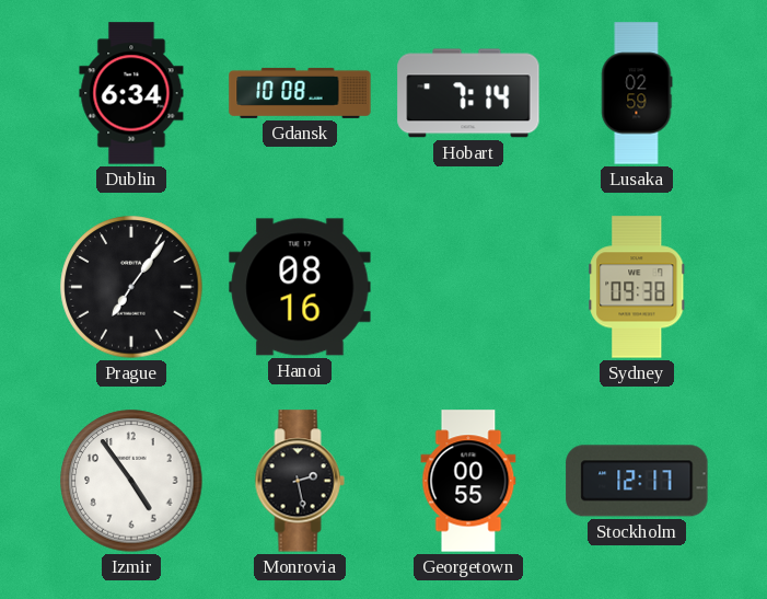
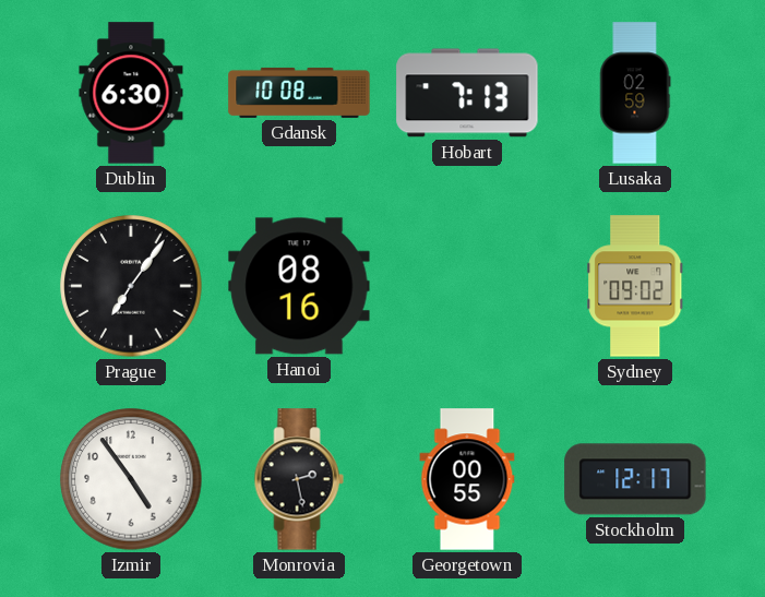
Dublin: 6:34 -> 6:30 (131, 93)
Hobart: 7:14 -> 7:13 (467, 93)
Sydney: 09:38 -> 09:02 (635, 286)
